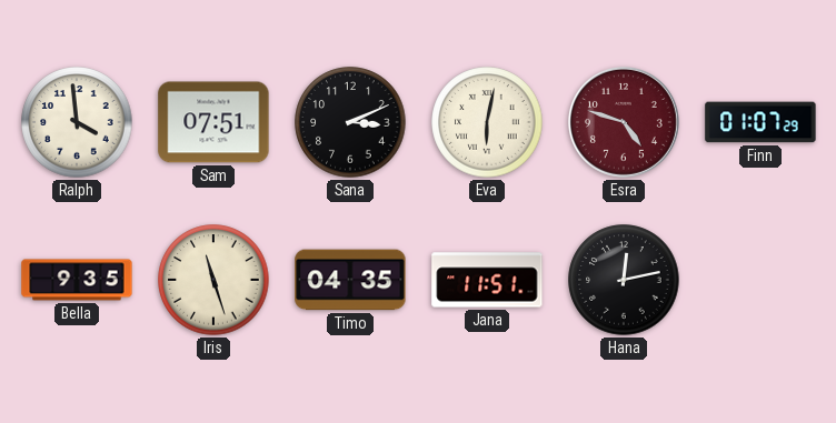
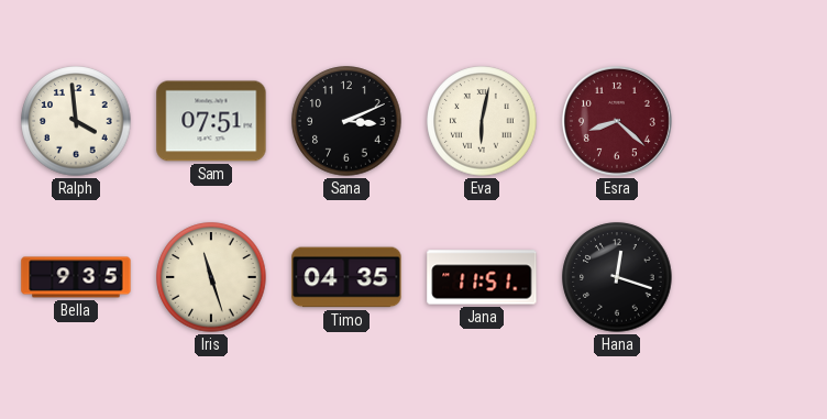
Esra: 4:48 -> 8:22 (617, 121)
Finn: 01:07 -> none (760, 122)
Hana: 12:13 -> 12:18 (617, 277)
